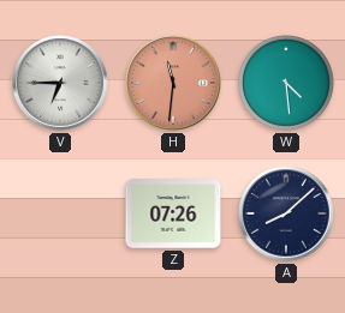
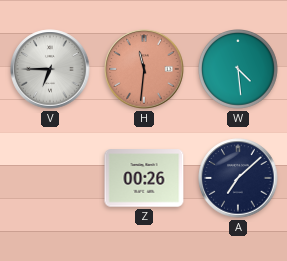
Z: 07:26 -> 00:26 (144, 178)
A: 8:08 -> 7:08 (238, 178)
